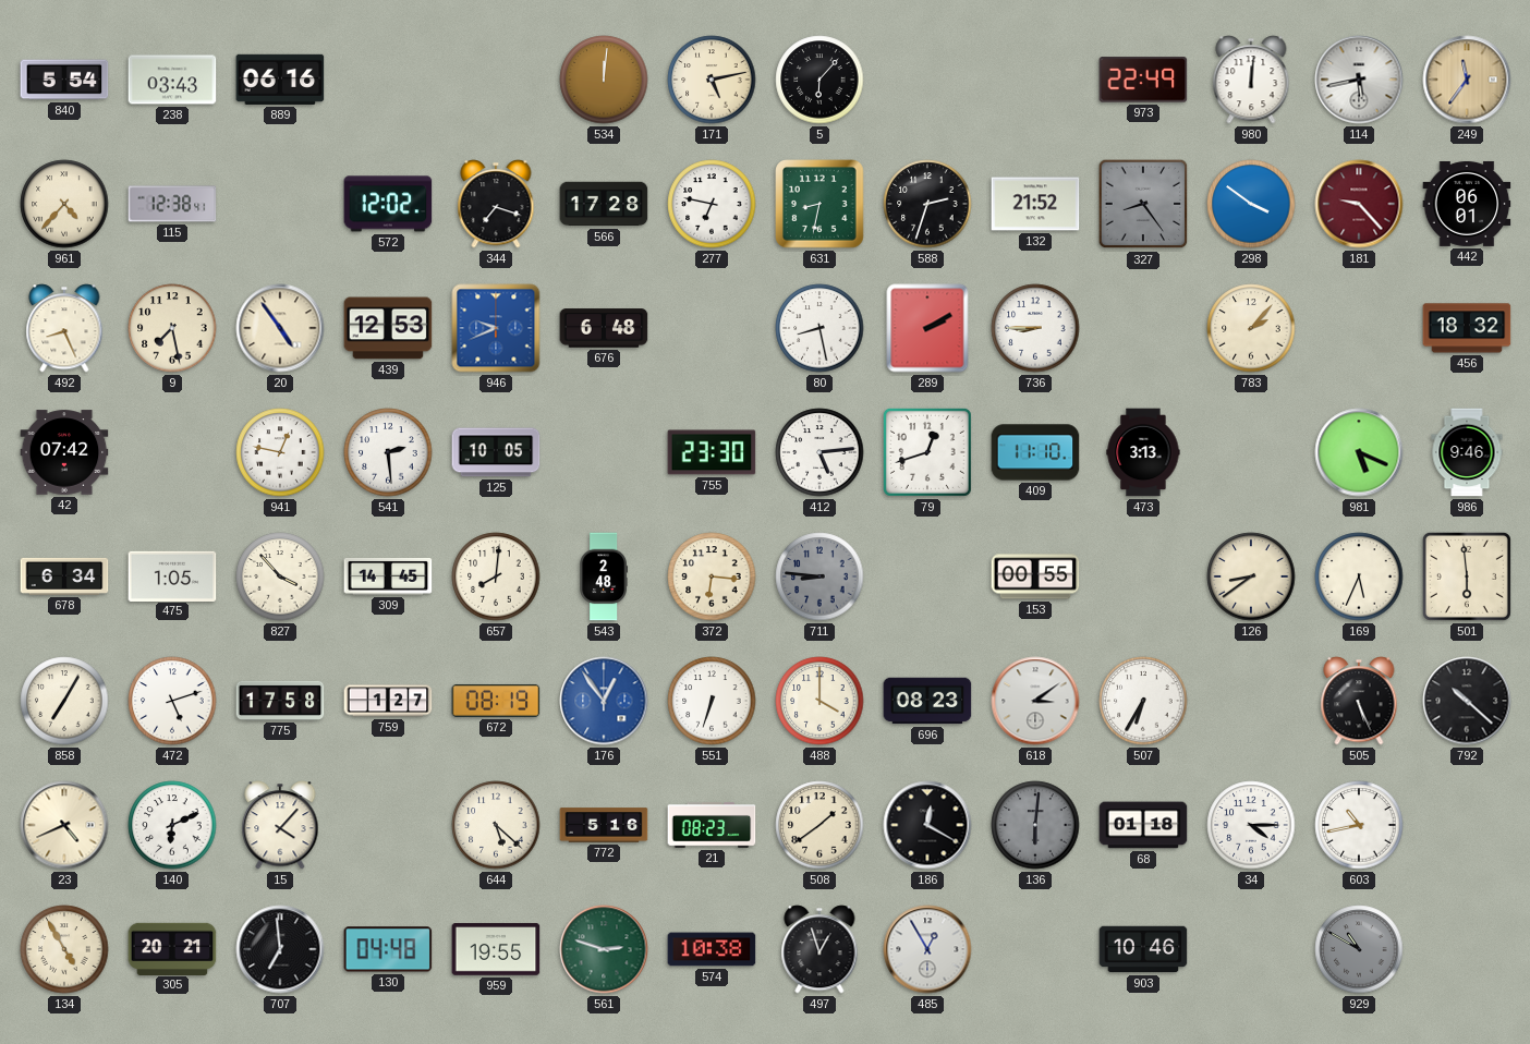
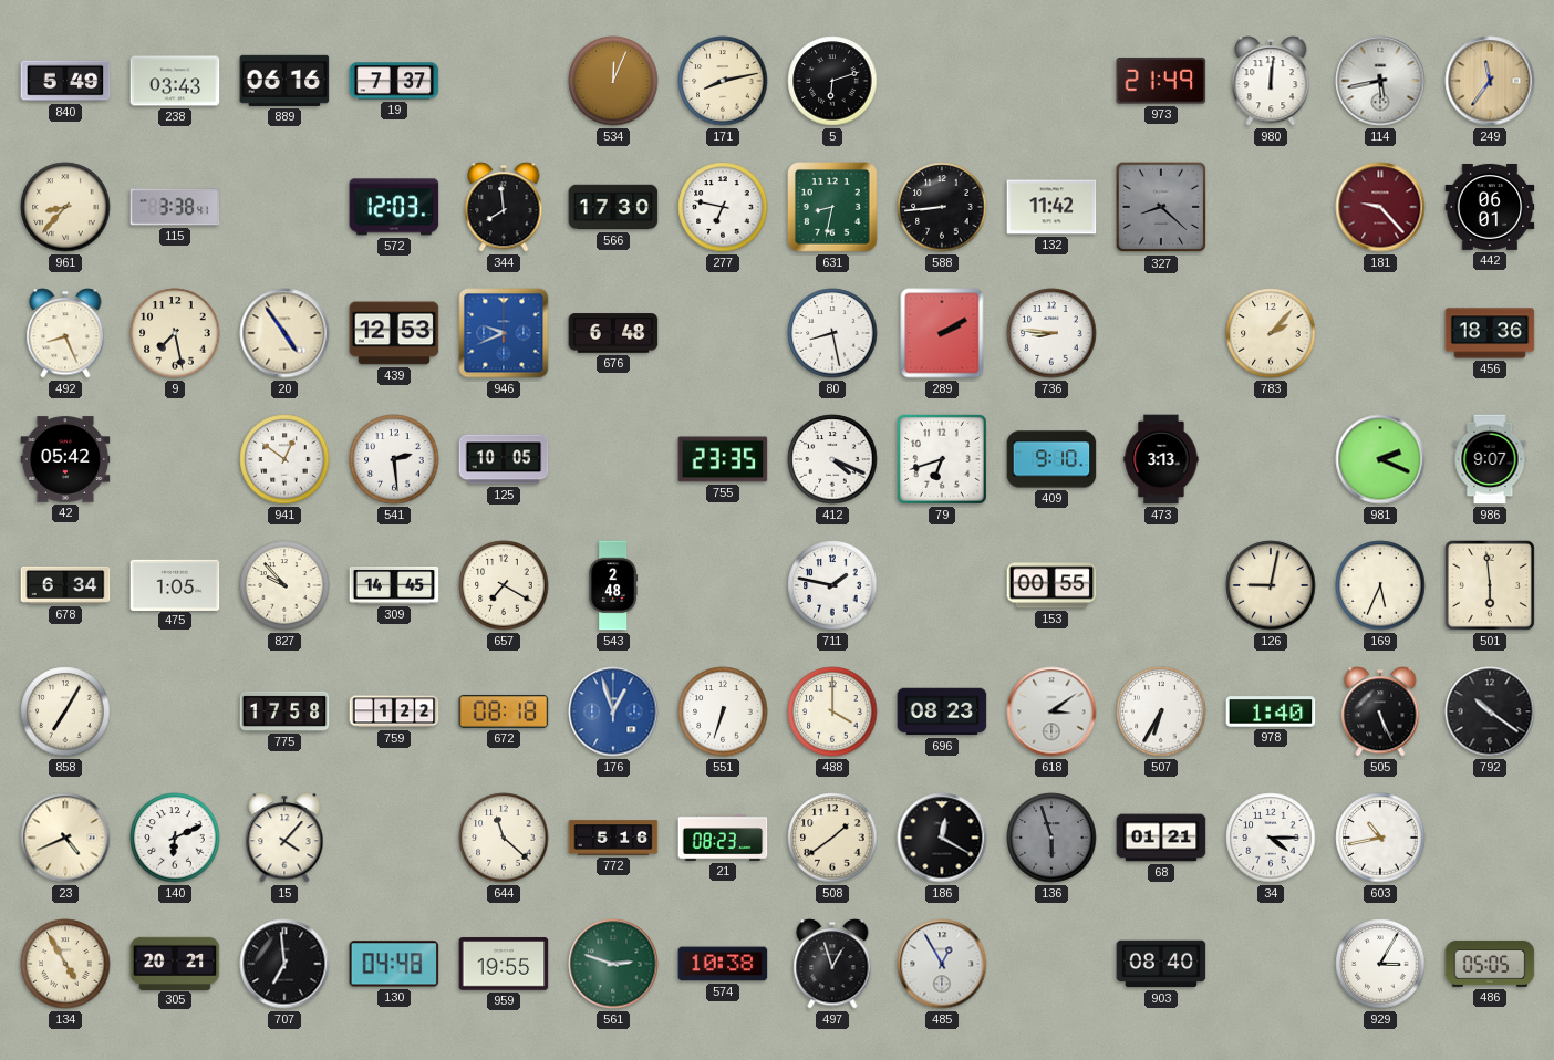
840: 5:54 -> 5:49 (65, 81)
19: none -> 7:37 (394, 81)
534: 12:01 -> 12:04 (613, 81)
171: 5:13 -> 8:13 (723, 81)
5: 6:07 -> 6:12 (832, 81)
973: 22:49 -> 21:49 (1161, 81)
961: 4:37 -> 8:37 (65, 207)
115: 12:38 -> 3:38 (175, 207)
572: 12:02 -> 12:03 (394, 207)
344: 7:18 -> 7:59 (504, 207)
566: 17:28 -> 17:30 (613, 207)
588: 2:33 -> 8:44 (942, 207)
132: 21:52 -> 11:42 (1051, 207)
327: 8:24 -> 8:22 (1161, 207)
298: 3:51 -> none (1251, 204)
736: 8:45 -> 8:46 (1051, 333)
456: 18:32 -> 18:36 (1490, 333)
42: 07:42 -> 05:42 (65, 459)
941: 12:47 -> 12:51 (284, 459)
755: 23:30 -> 23:35 (723, 459)
412: 5:14 -> 4:19 (832, 459)
79: 12:42 -> 6:42 (942, 459)
409: 11:10 -> 9:10 (1051, 459)
981: 5:19 -> 2:19 (1380, 459)
986: 9:46 -> 9:07 (1490, 459)
827: 3:53 -> 9:53 (284, 585)
657: 8:01 -> 7:20 (504, 585)
372: 6:16 -> none (712, 576)
711: 8:46 -> 1:47 (832, 585)
711 dial: grey -> white (832, 585)
126: 8:39 -> 9:02 (1271, 585)
472: 5:12 -> none (172, 701)
759: 1:27 -> 1:22 (394, 711)
672: 08:19 -> 08:18 (504, 711)
176: 12:54 -> 12:57 (613, 711)
978: none -> 1:40 (1271, 711)
792: 10:22 -> 10:21 (1490, 711)
644: 5:22 -> 11:22 (504, 838)
136: 6:01 -> 5:57 (1051, 838)
68: 01:18 -> 01:21 (1161, 838)
903: 10:46 -> 08:40 (1161, 964)
929: 10:50 -> 3:05 (1380, 964)
929 dial: grey -> white (1380, 964)
486: none -> 05:05 (1490, 964)
